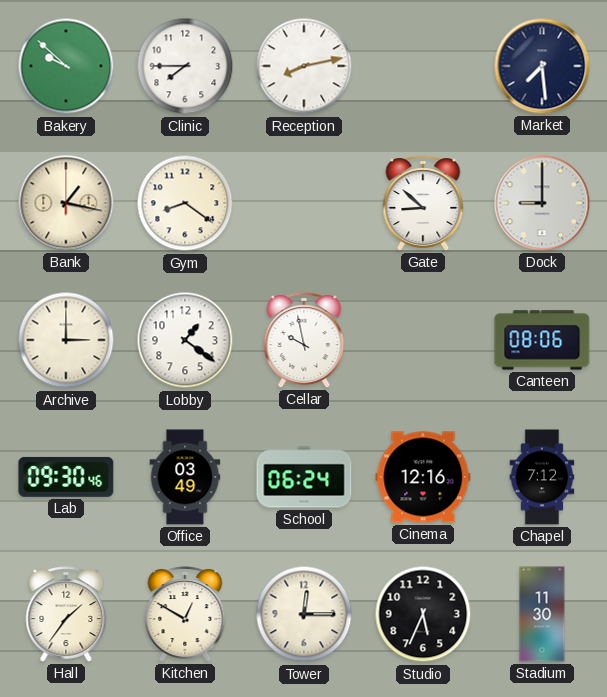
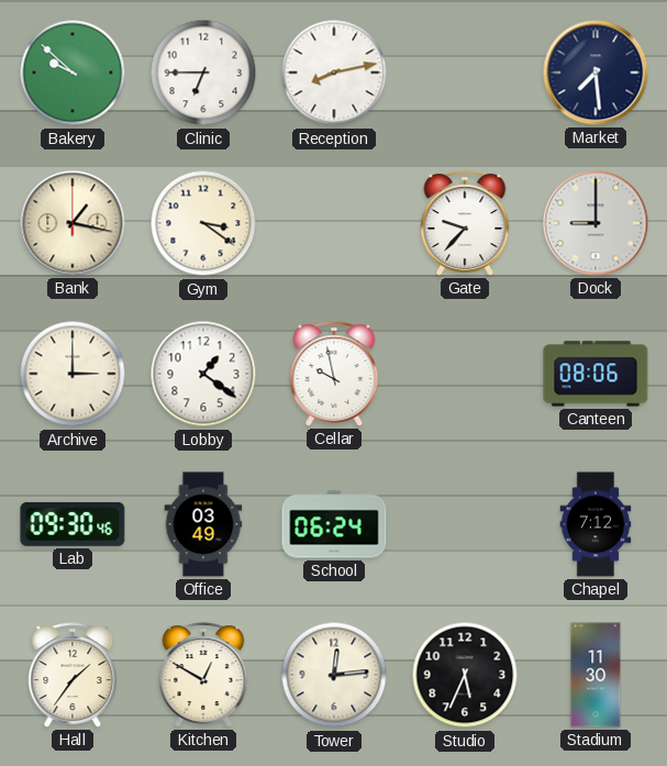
Clinic: 7:45 -> 6:45 (203, 73)
Gym: 8:21 -> 3:21 (203, 223)
Gate: 8:52 -> 9:37 (465, 223)
Cinema: 12:16 -> none (423, 477)
Tower: 12:15 -> 12:14 (334, 675)
